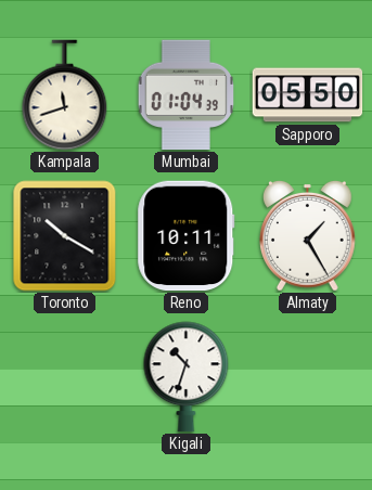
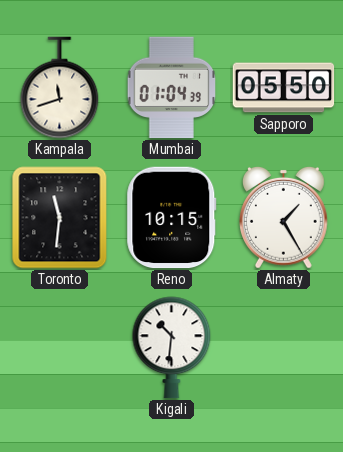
Toronto: 10:20 -> 11:31 (60, 218)
Reno: 10:11 -> 10:15 (172, 218)
Kigali: 10:33 -> 10:31 (172, 348)
